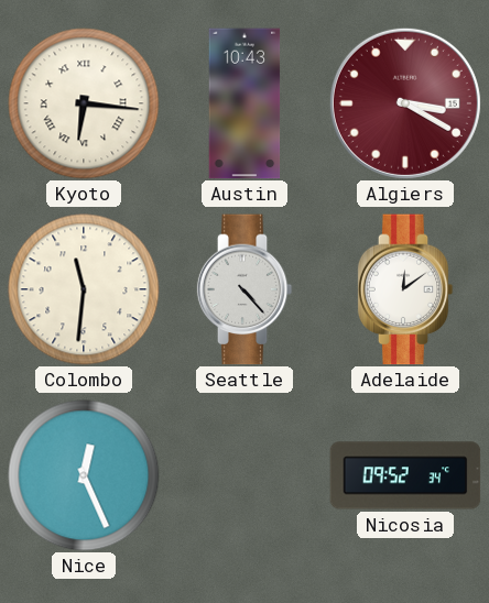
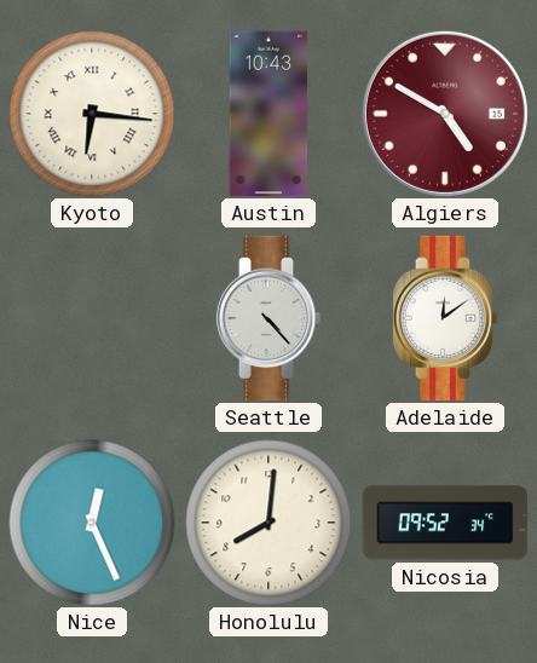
Algiers: 3:20 -> 4:50 (445, 114)
Colombo: 11:31 -> none (84, 289)
Honolulu: none -> 8:01 (268, 523)
